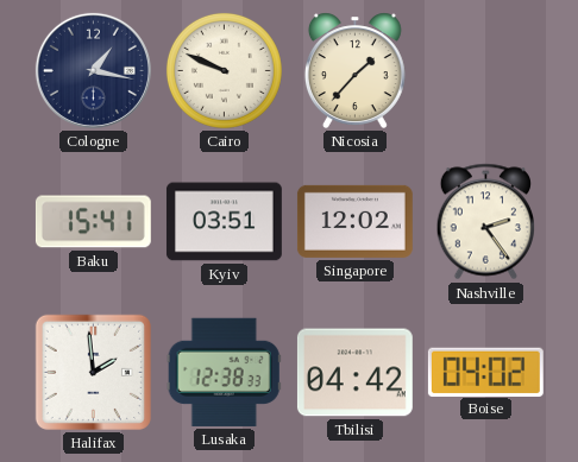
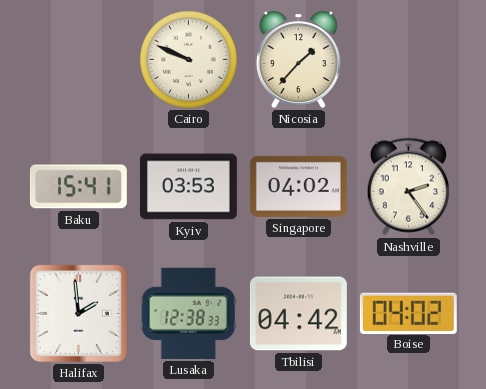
Cologne: 1:17 -> none (93, 70)
Kyiv: 03:51 -> 03:53 (188, 187)
Singapore: 12:02 -> 04:02 (298, 186)
